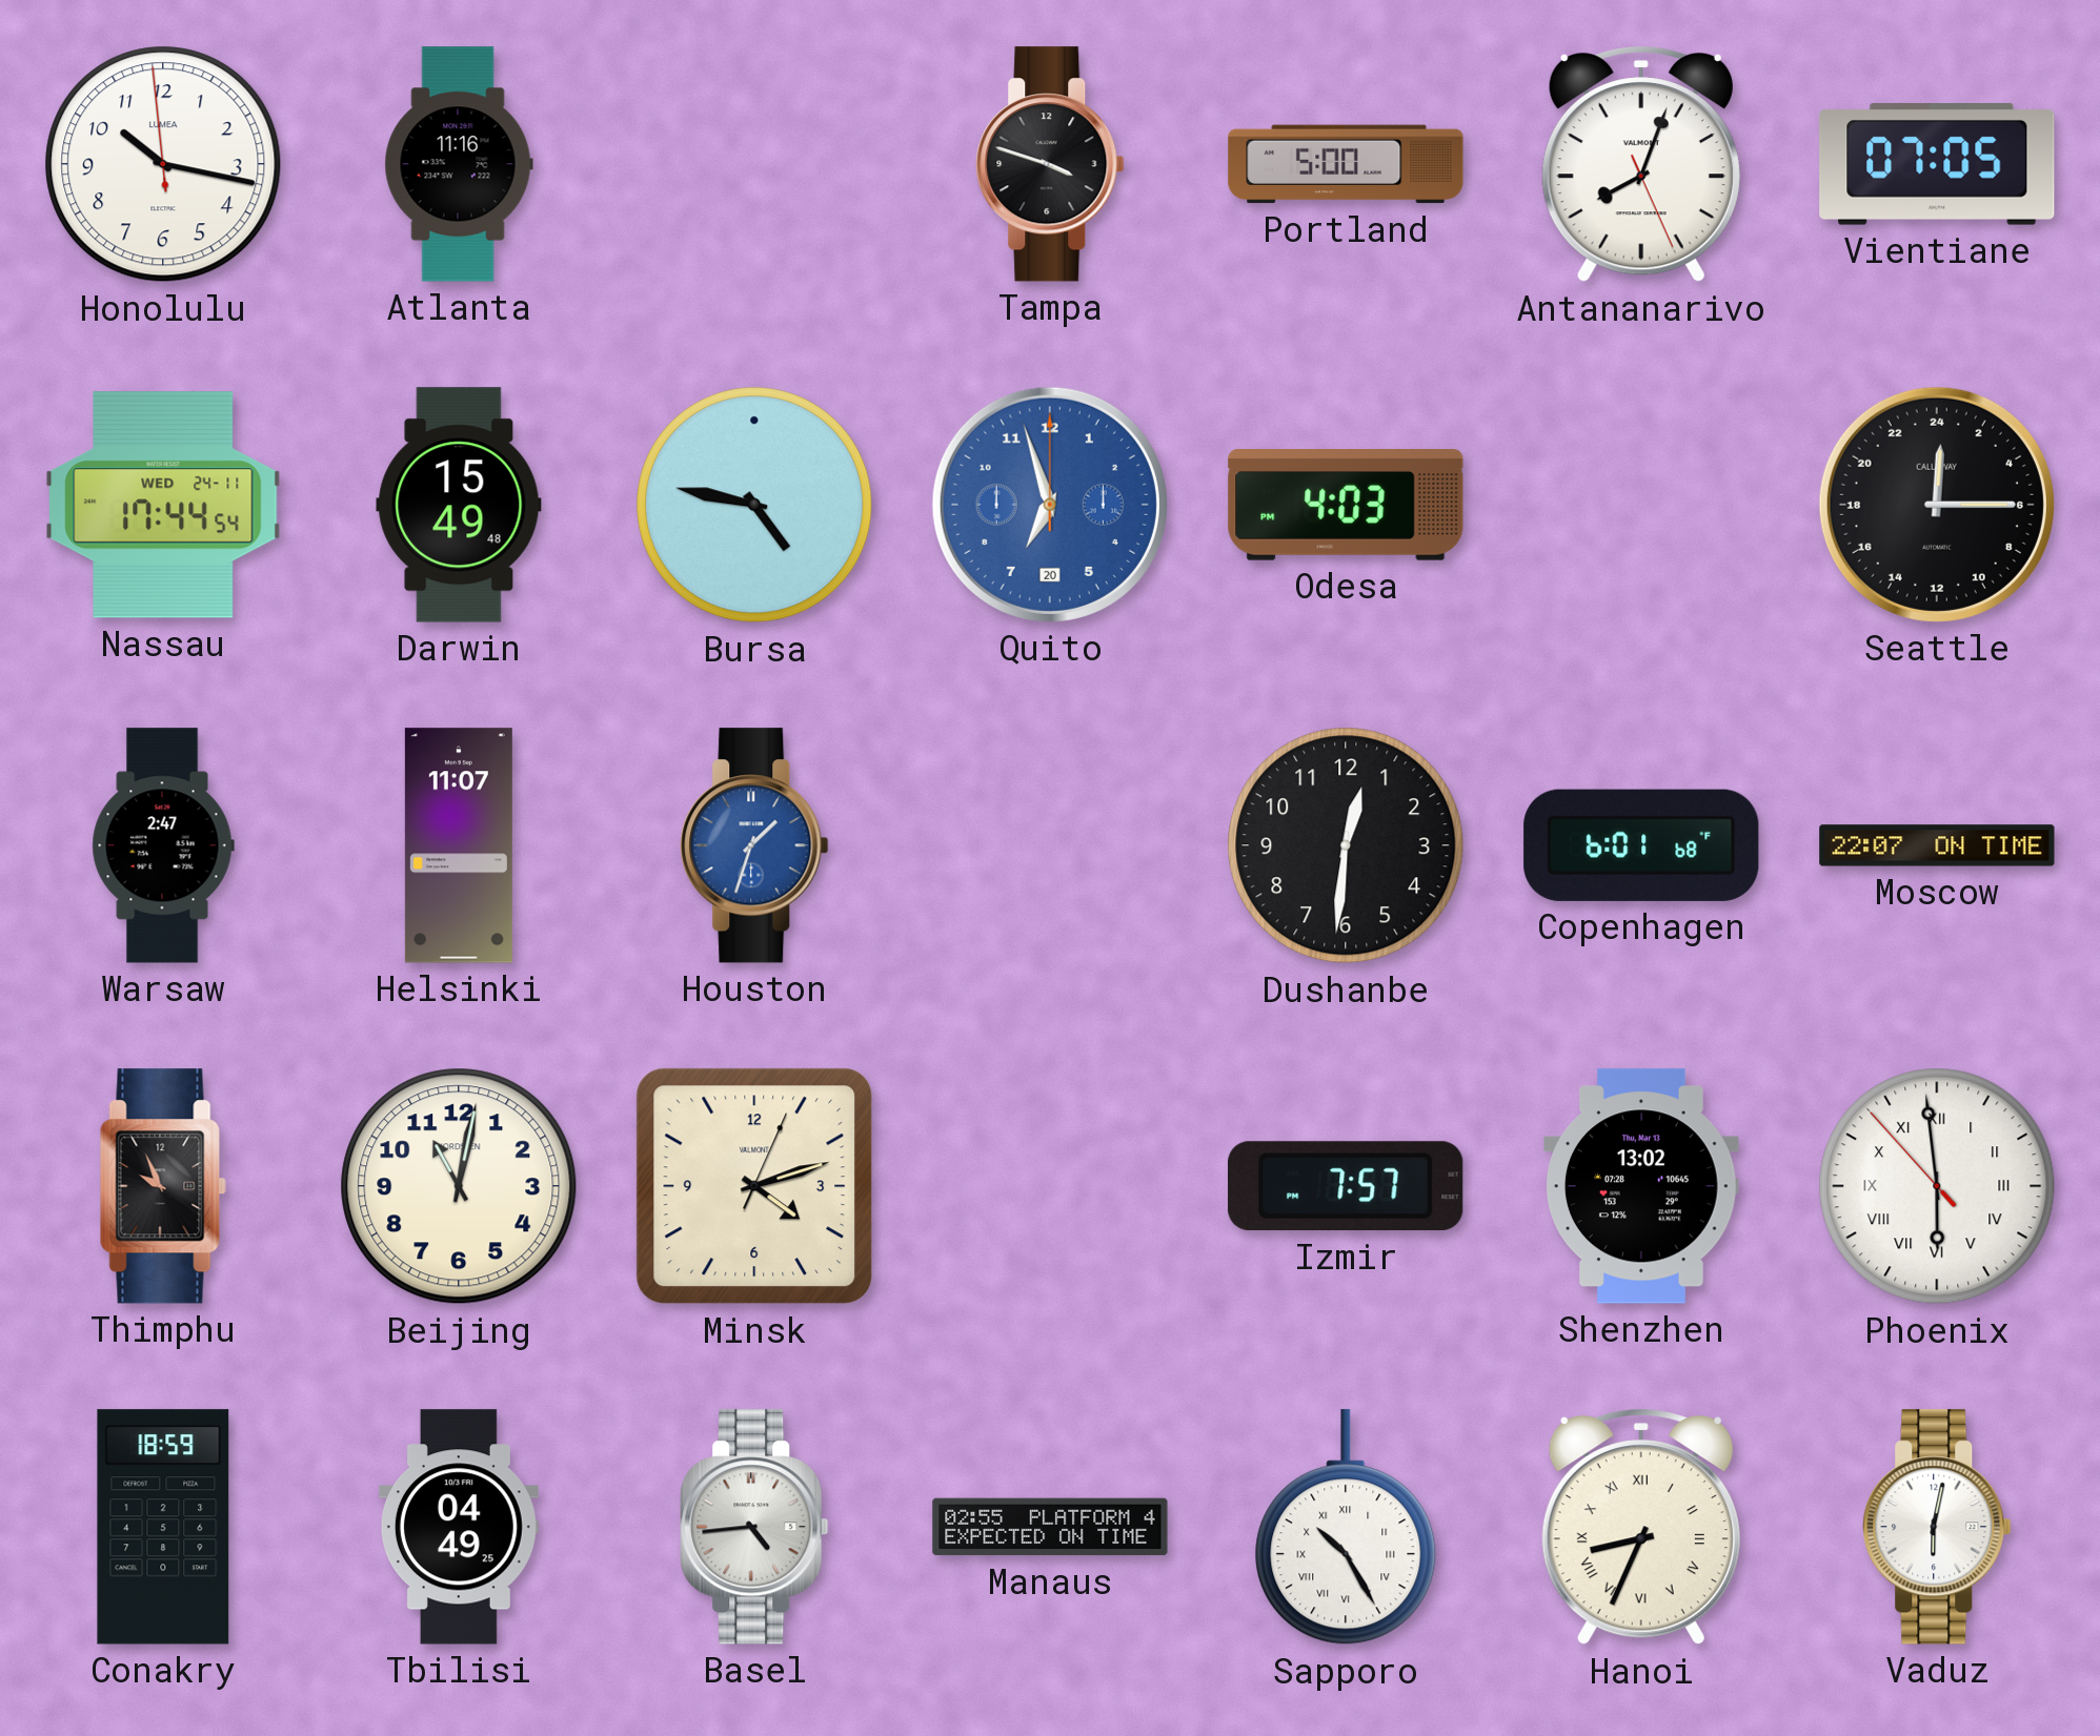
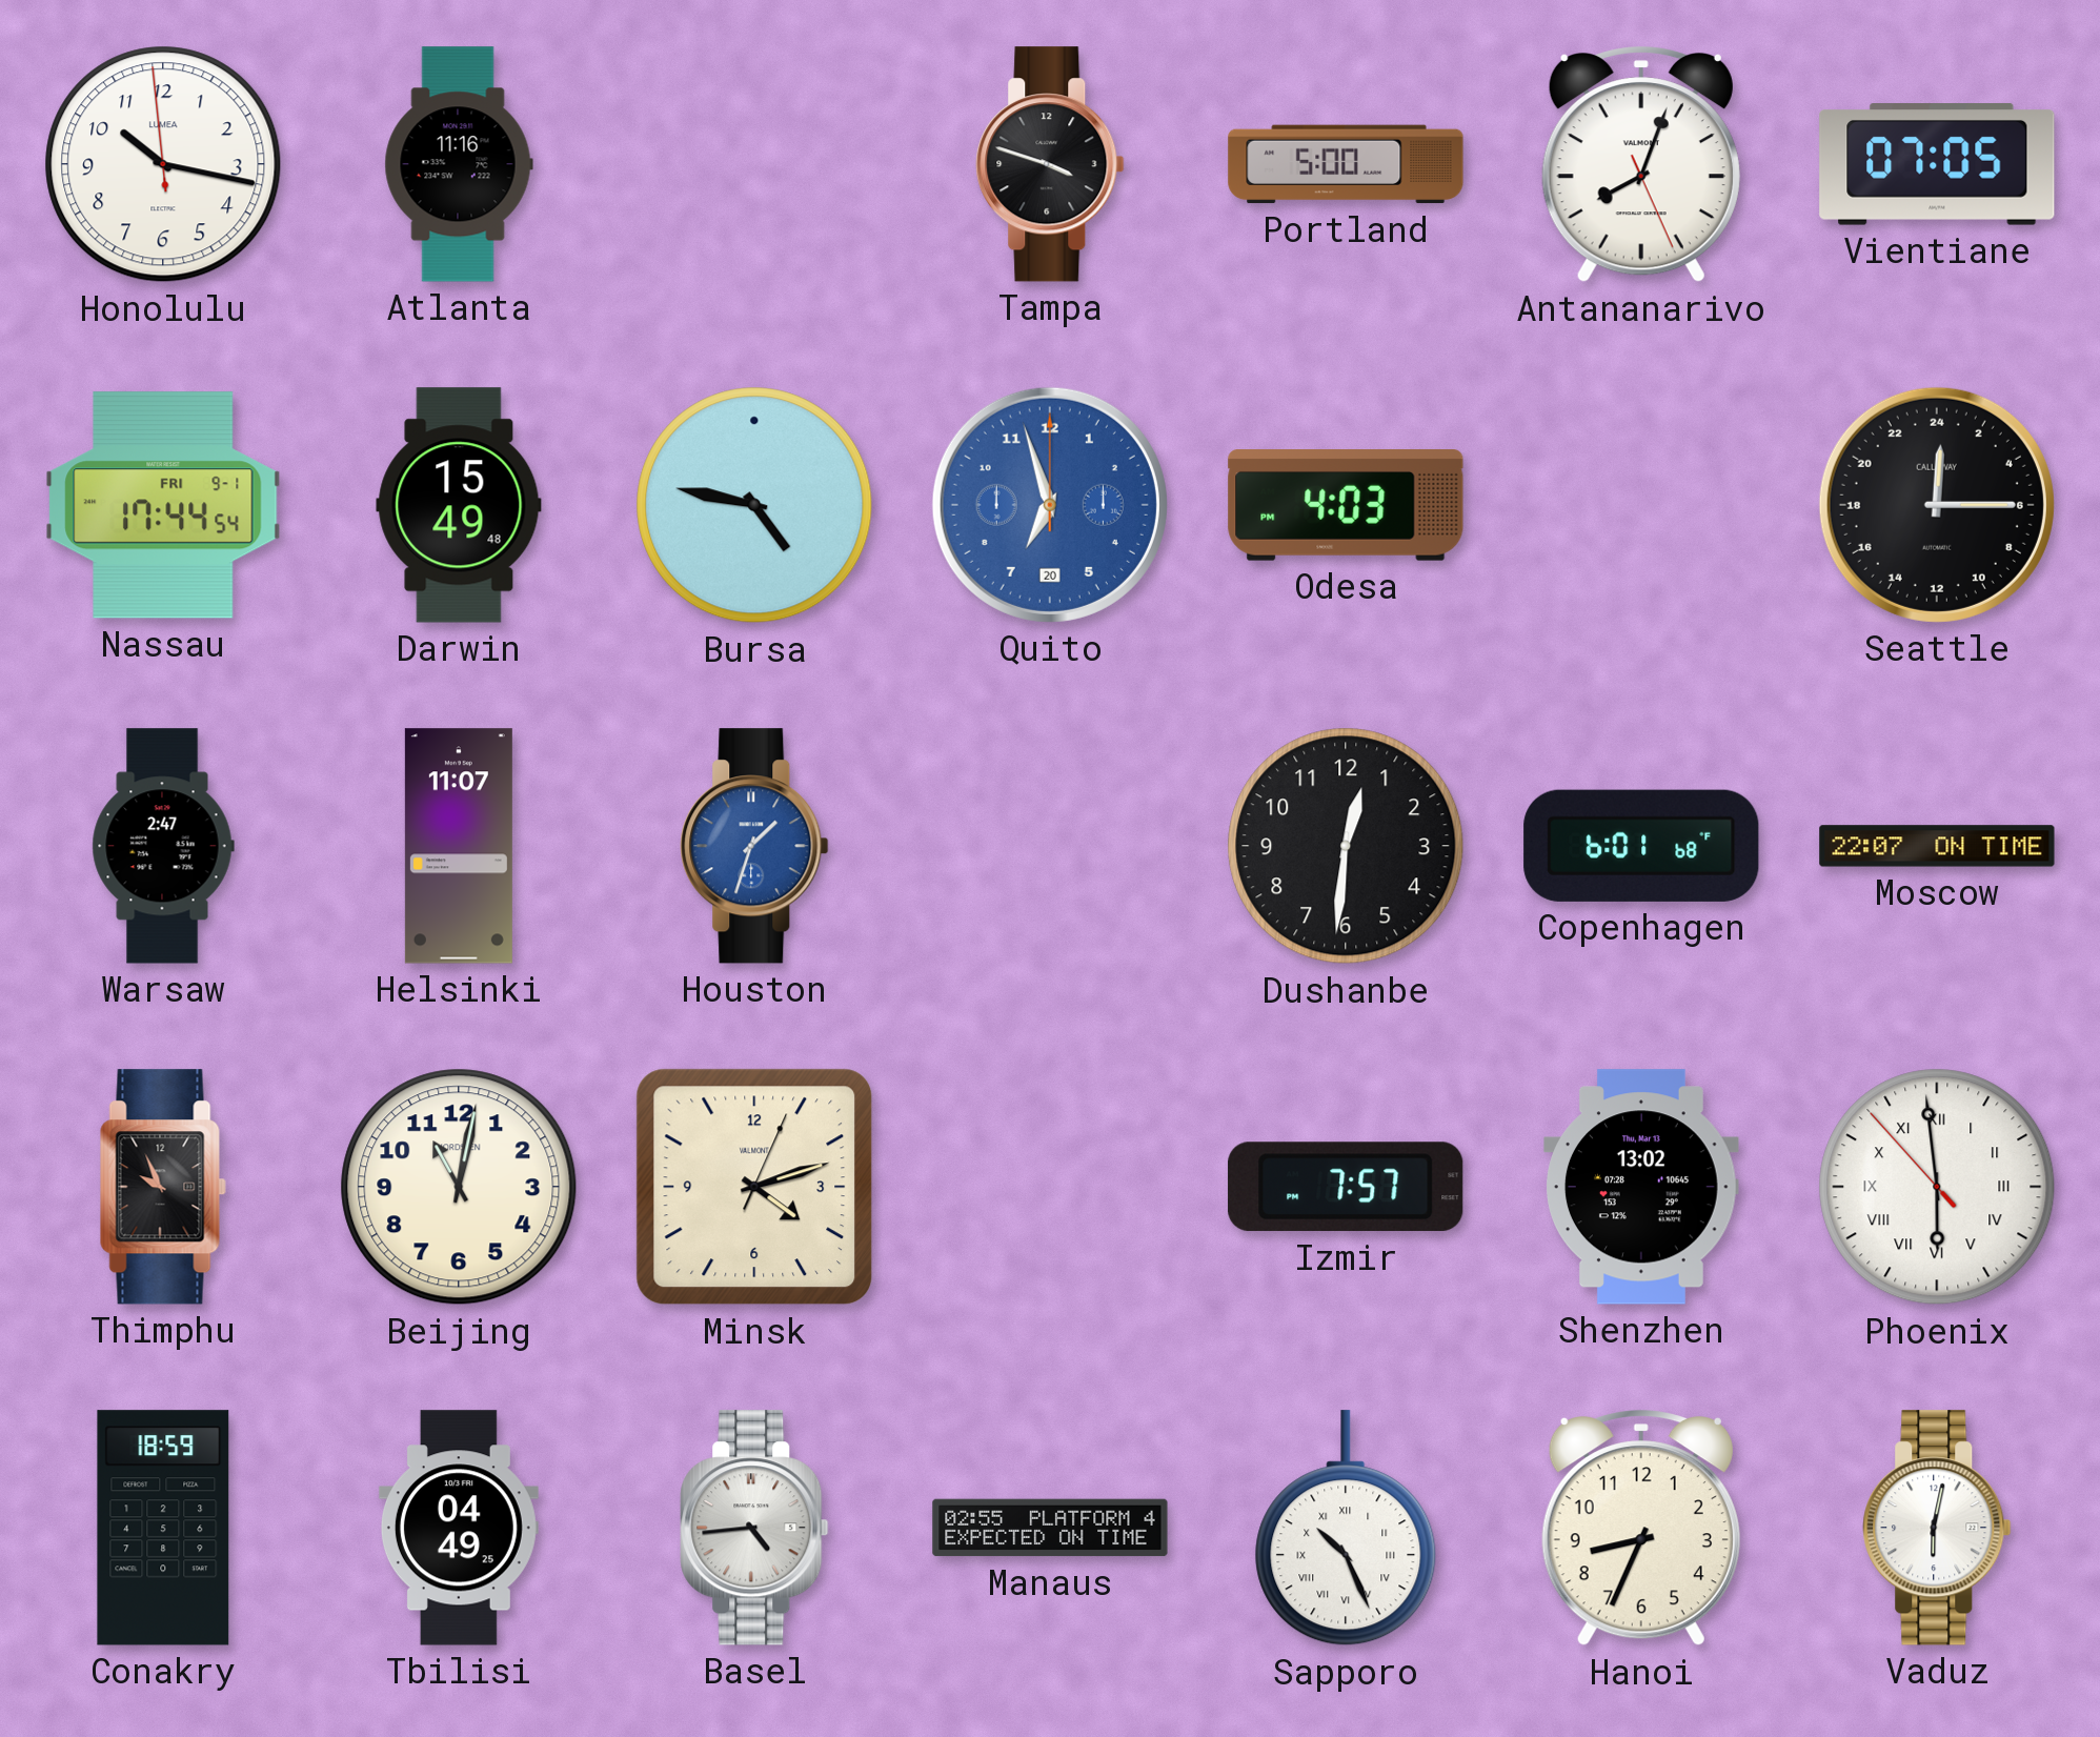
Nassau date: WED 24-11 -> FRI 9-1 (163, 505)
Sapporo: 10:25 -> 10:26 (1346, 1529)
Hanoi numerals: Roman -> Arabic (1641, 1529)
